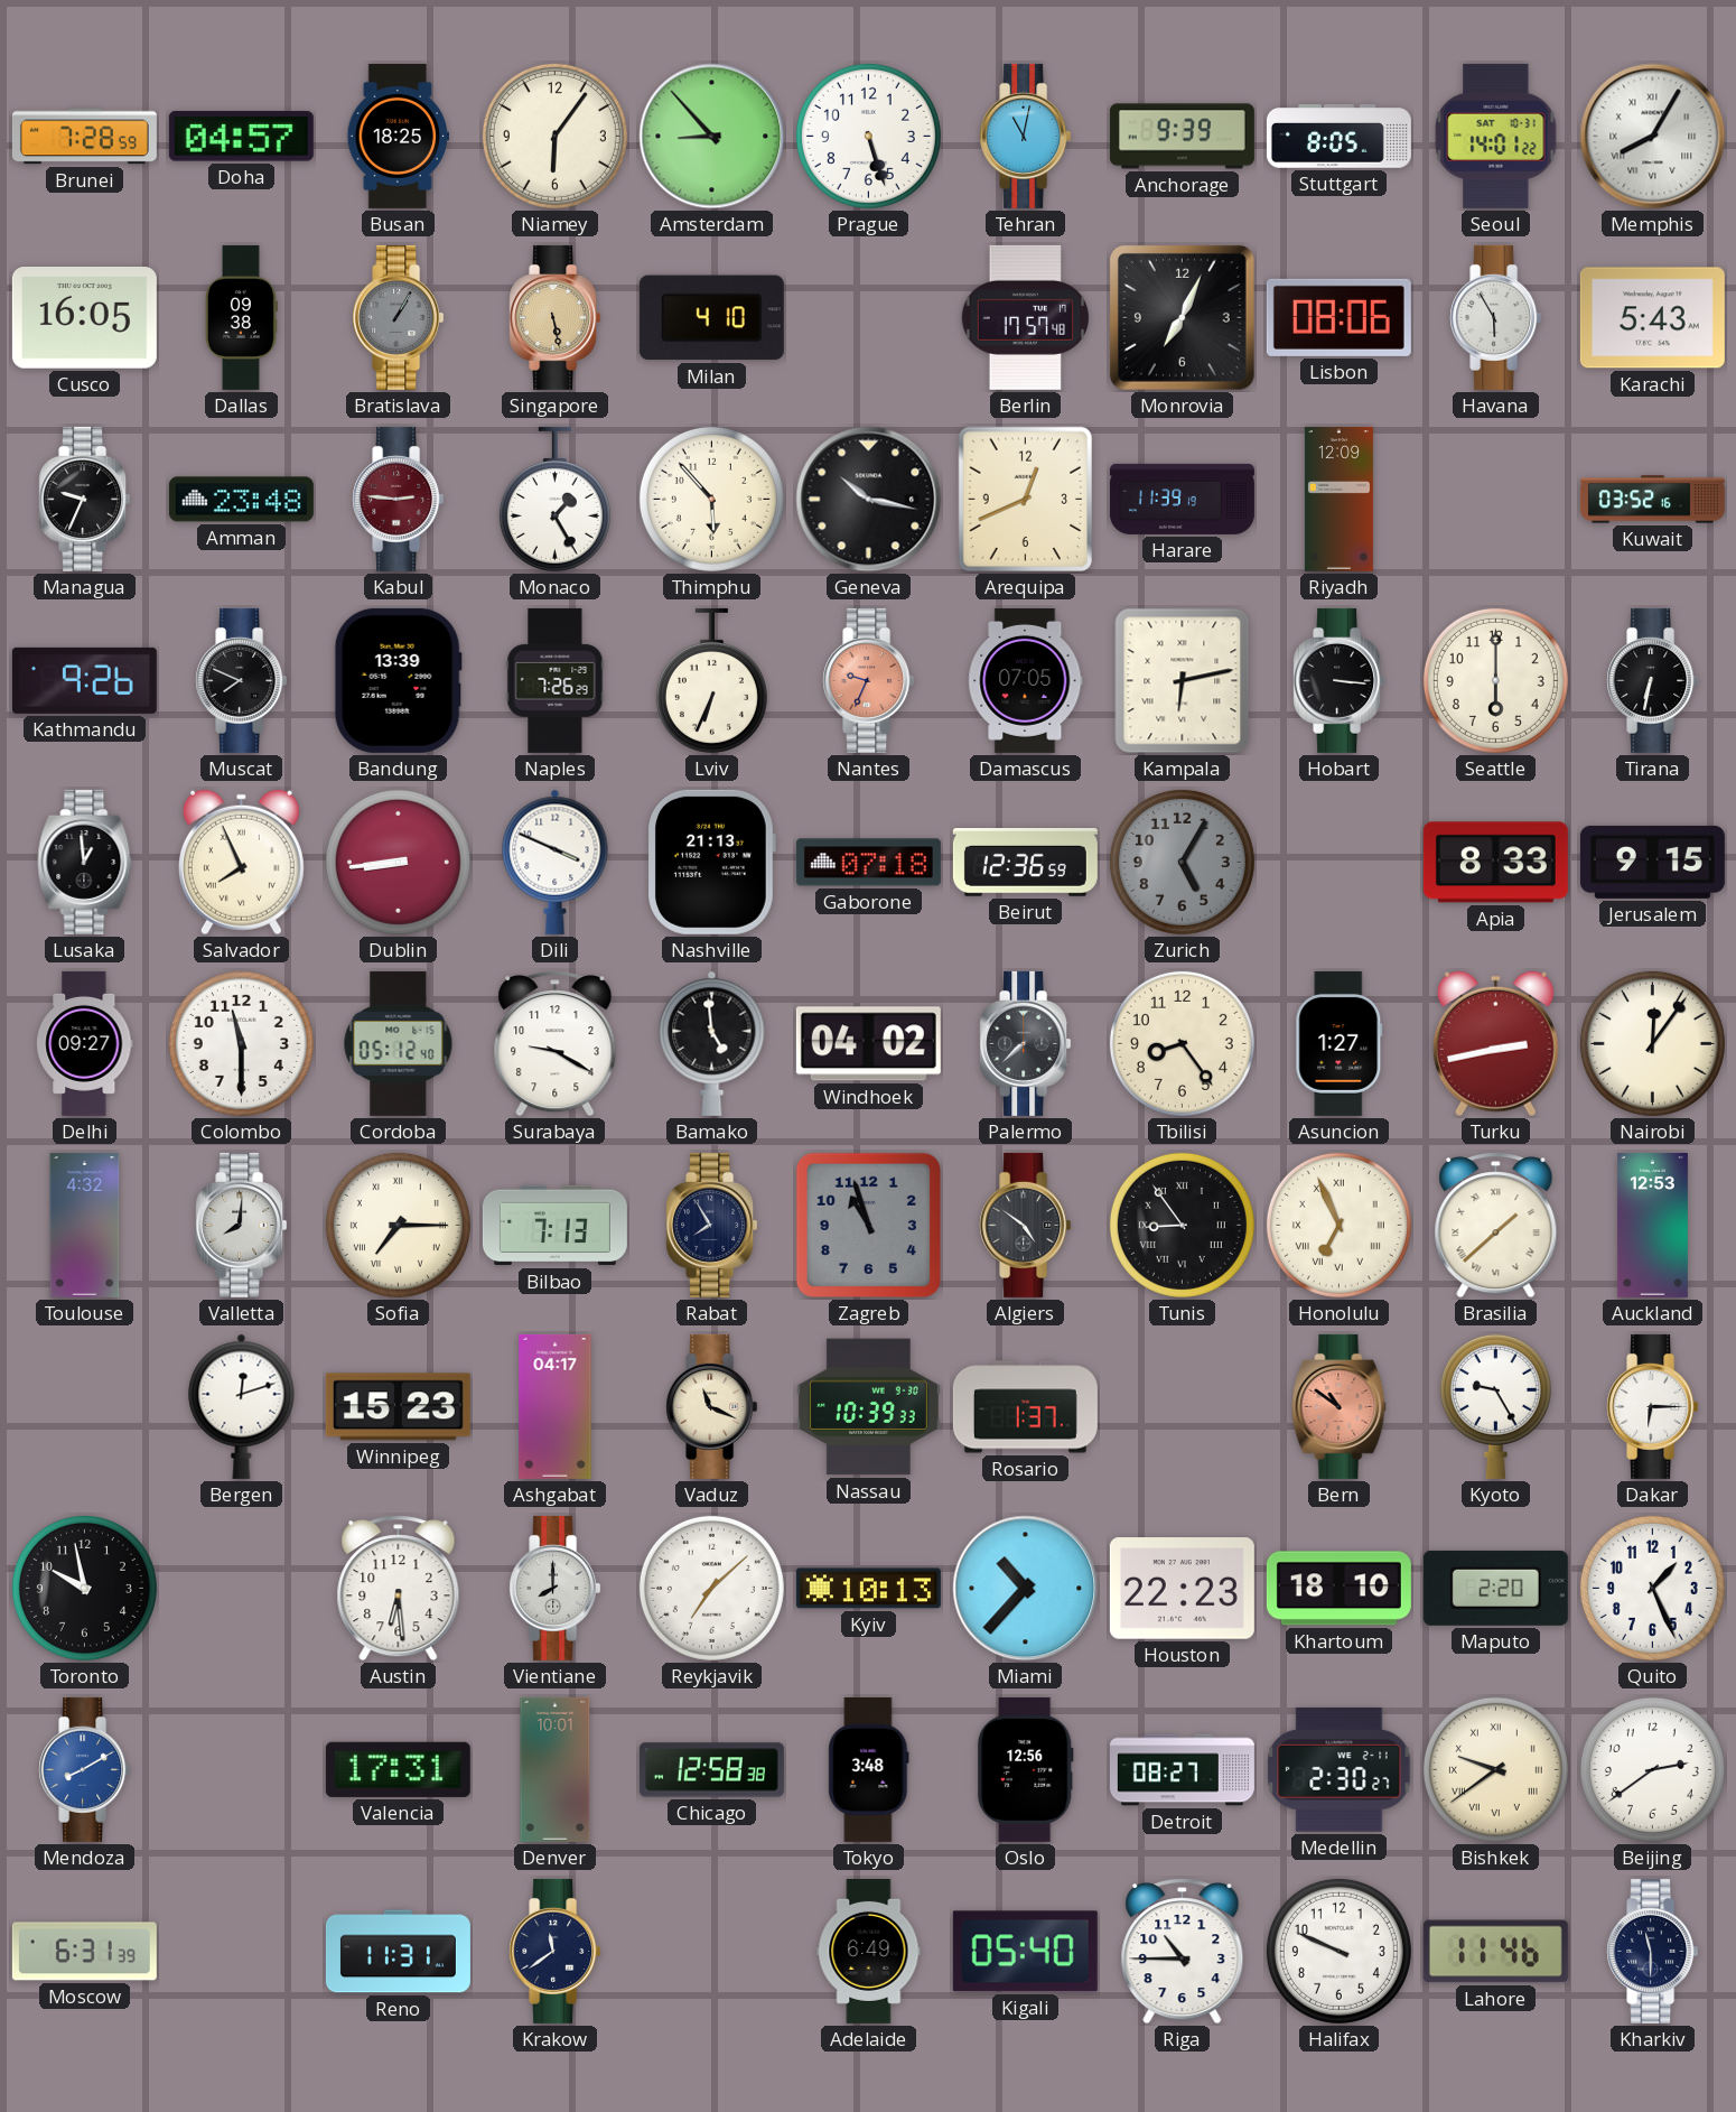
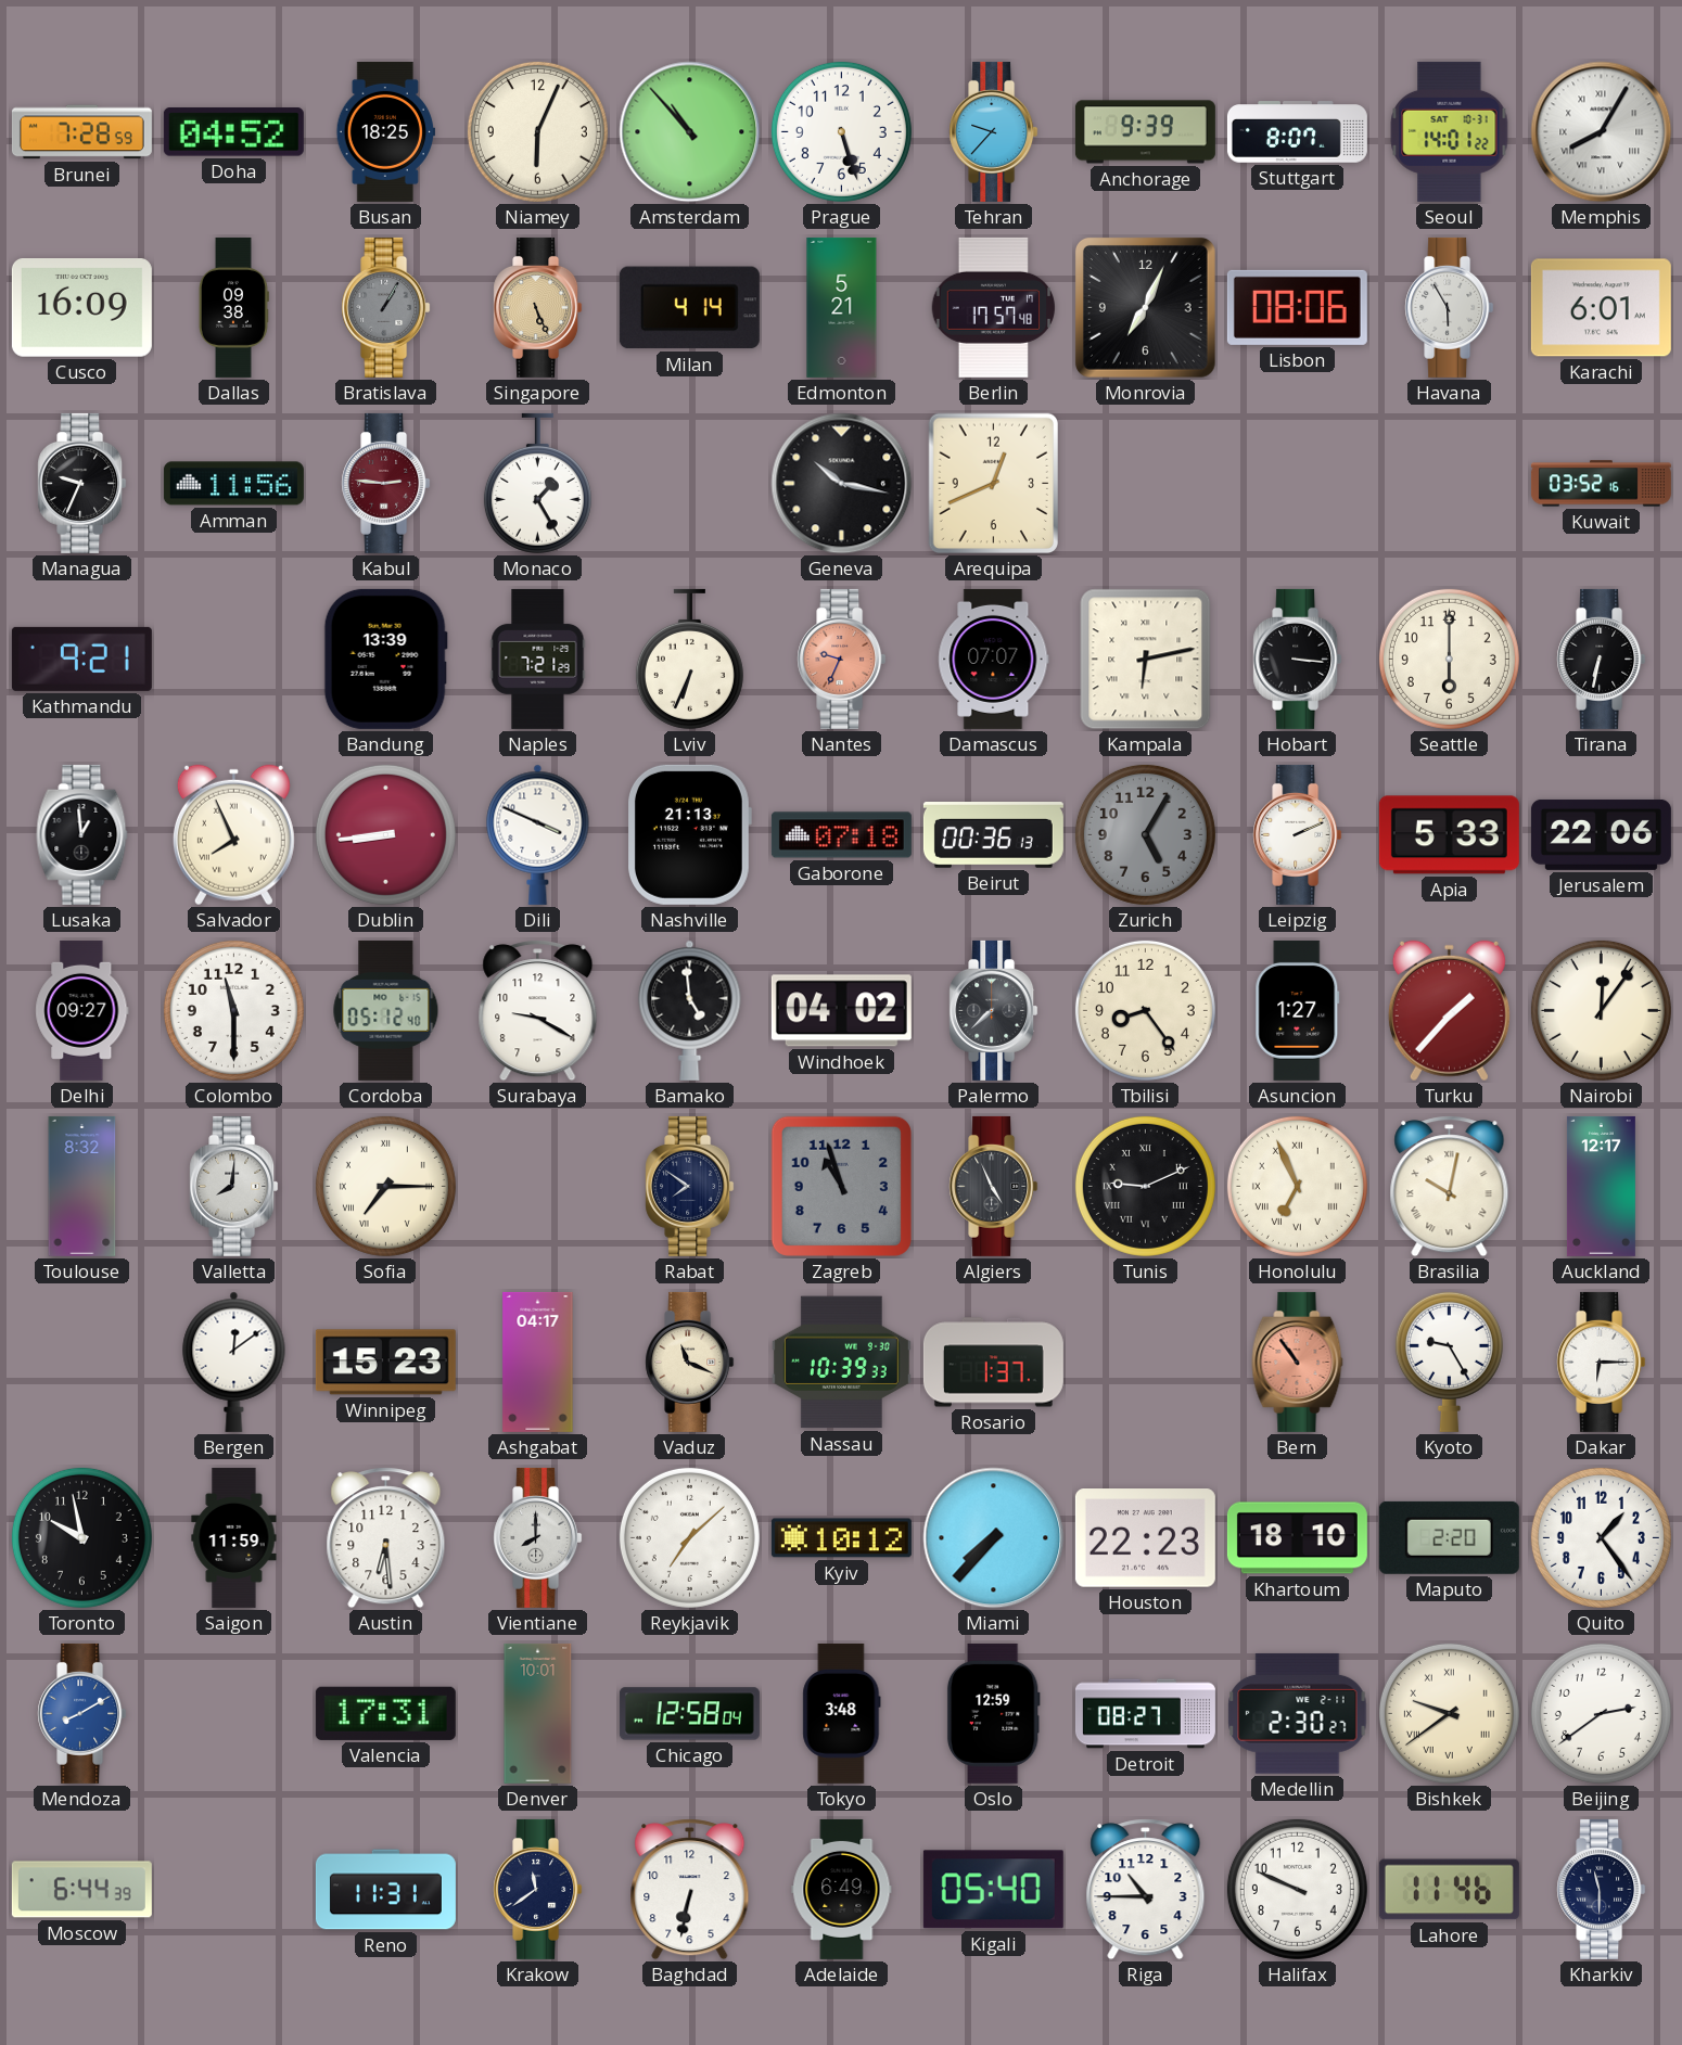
Doha: 04:57 -> 04:52 (233, 132)
Niamey: 6:06 -> 6:04 (537, 131)
Amsterdam: 8:53 -> 10:53 (690, 132)
Tehran: 11:02 -> 9:37 (994, 131)
Stuttgart: 8:05 -> 8:07 (1297, 132)
Cusco: 16:05 -> 16:09 (81, 308)
Singapore: 5:28 -> 5:26 (538, 307)
Milan: 4:10 -> 4:14 (689, 308)
Edmonton: none -> 5:21 (842, 307)
Karachi: 5:43 -> 6:01 (1601, 308)
Amman: 23:48 -> 11:56 (233, 484)
Thimphu: 5:53 -> none (711, 499)
Harare: 11:39 -> none (1182, 499)
Riyadh: 12:09 -> none (1338, 499)
Kathmandu: 9:26 -> 9:21 (81, 659)
Muscat: 7:49 -> none (242, 680)
Naples: 7:26 -> 7:21 (538, 659)
Damascus: 07:05 -> 07:07 (994, 659)
Beirut: 12:36 -> 00:36 (993, 835)
Leipzig: none -> 2:11 (1298, 834)
Apia: 8:33 -> 5:33 (1449, 835)
Jerusalem: 9:15 -> 22:06 (1601, 834)
Turku: 2:43 -> 1:37 (1449, 1011)
Toulouse: 4:32 -> 8:32 (82, 1186)
Bilbao: 7:13 -> none (554, 1226)
Rabat: 7:55 -> 7:51 (690, 1186)
Algiers: 4:51 -> 4:56 (994, 1186)
Tunis: 8:54 -> 9:11 (1145, 1186)
Brasilia: 1:38 -> 10:02 (1450, 1187)
Auckland: 12:53 -> 12:17 (1601, 1186)
Bergen: 12:12 -> 12:09 (234, 1362)
Bern: 10:51 -> 10:54 (1298, 1362)
Saigon: none -> 11:59 (234, 1537)
Kyiv: 10:13 -> 10:12 (841, 1538)
Miami: 10:37 -> 7:37 (994, 1538)
Quito: 1:26 -> 1:24 (1601, 1537)
Chicago: 12:58:38 -> 12:58:04 (689, 1714)
Oslo: 12:56 -> 12:59 (993, 1713)
Moscow: 6:31 -> 6:44 (81, 1890)
Baghdad: none -> 6:32 (690, 1890)
